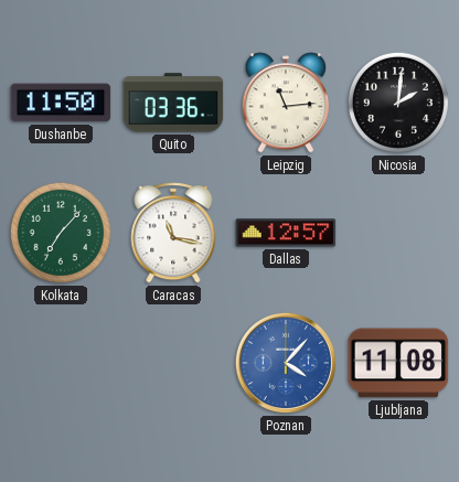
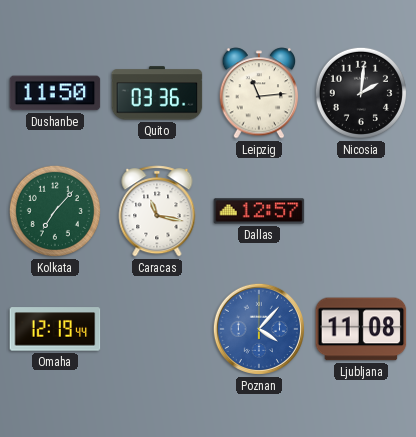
Omaha: none -> 12:19 (55, 329)
